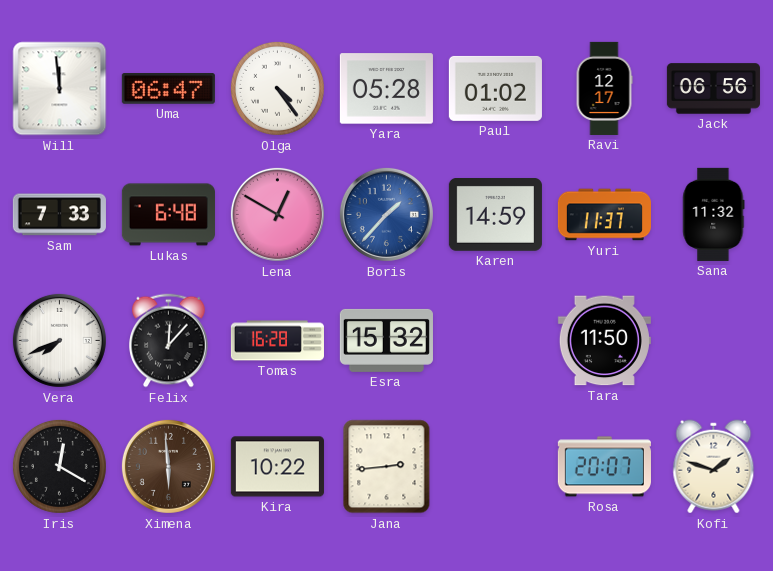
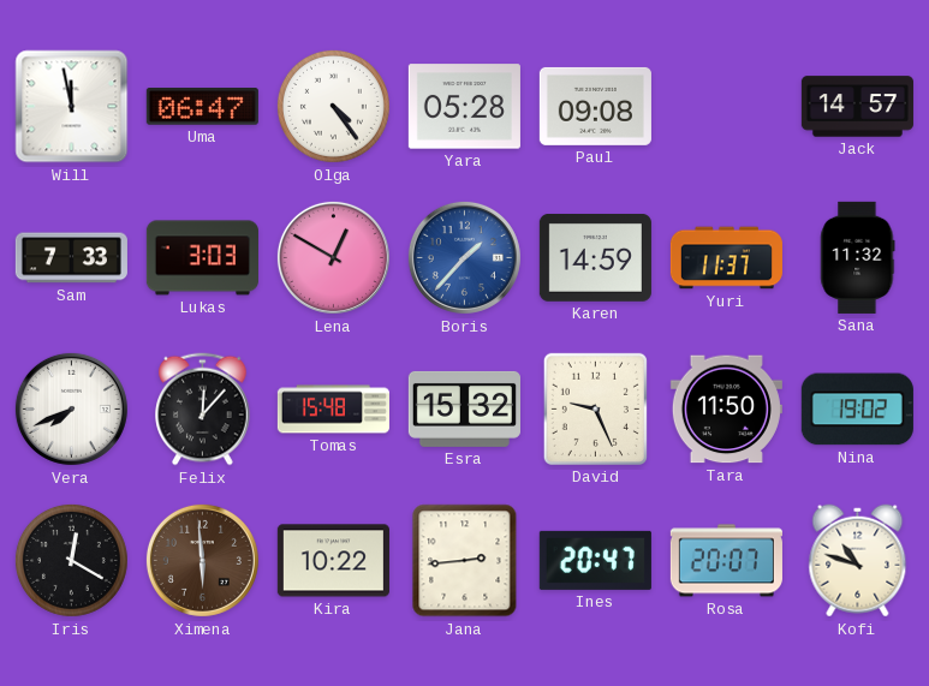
Will: 11:59 -> 11:58 (72, 107)
Paul: 01:02 -> 09:08 (595, 106)
Ravi: 12:17 -> none (604, 88)
Jack: 06:56 -> 14:57 (857, 107)
Lukas: 6:48 -> 3:03 (202, 258)
Tomas: 16:28 -> 15:48 (333, 410)
David: none -> 9:26 (595, 408)
Nina: none -> 19:02 (857, 410)
Ines: none -> 20:47 (595, 560)
Kofi: 1:48 -> 10:48 (858, 561)
